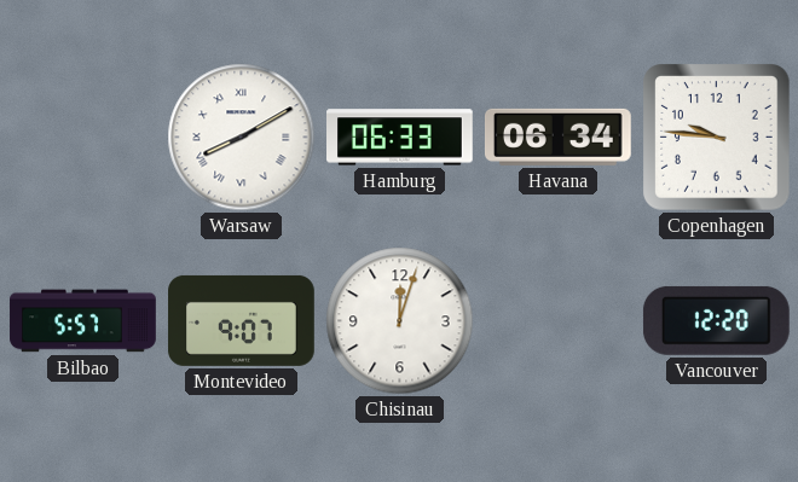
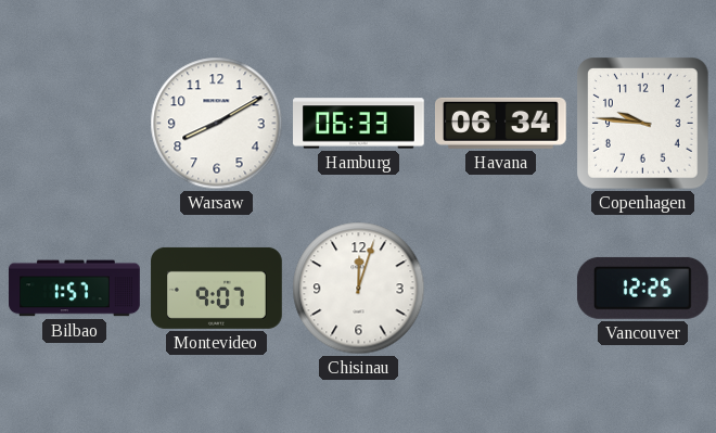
Warsaw numerals: Roman -> Arabic (217, 124)
Bilbao: 5:57 -> 1:57 (75, 289)
Vancouver: 12:20 -> 12:25 (642, 288)
